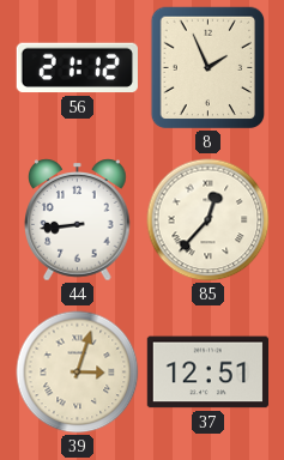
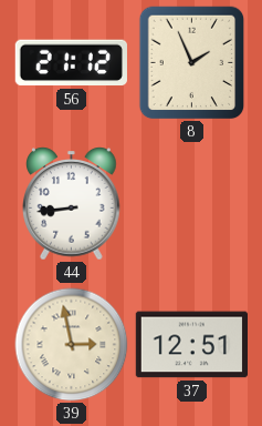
85: 12:37 -> none (209, 220)
39: 3:03 -> 2:58 (72, 345)
